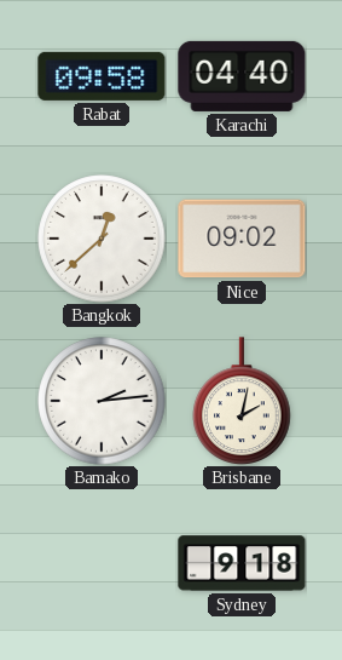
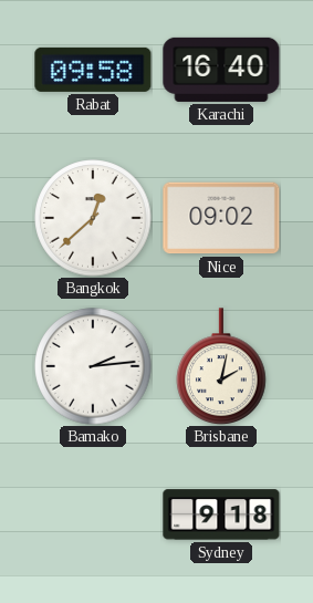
Karachi: 04:40 -> 16:40 (221, 70)
